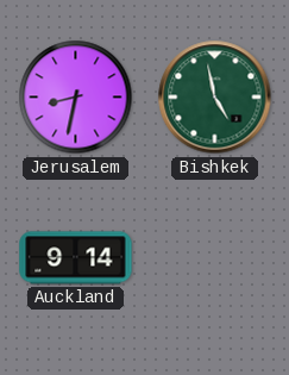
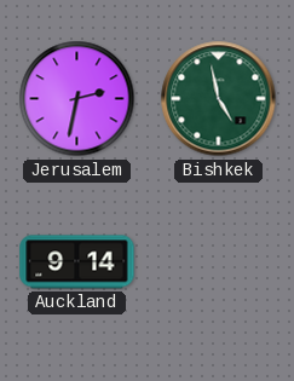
Jerusalem: 8:32 -> 2:32 (77, 99)
